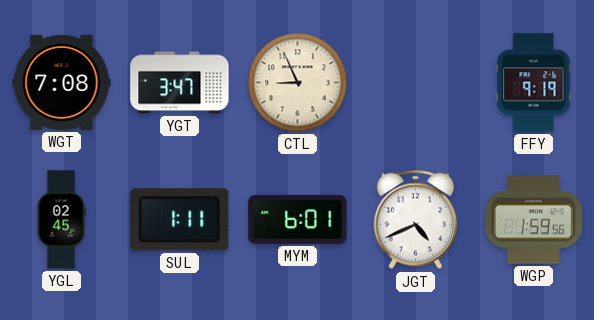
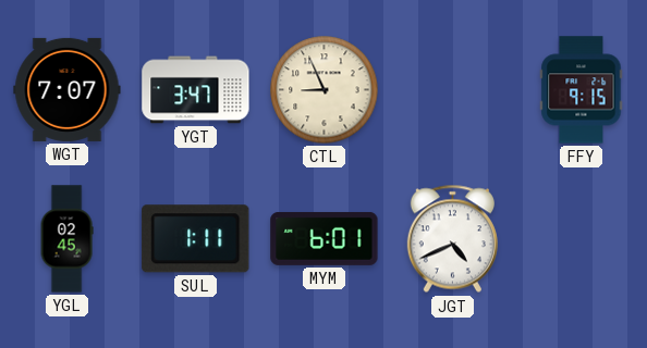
WGT: 7:08 -> 7:07 (68, 89)
FFY: 9:19 -> 9:15 (582, 90)
WGP: 1:59 -> none (534, 220)
